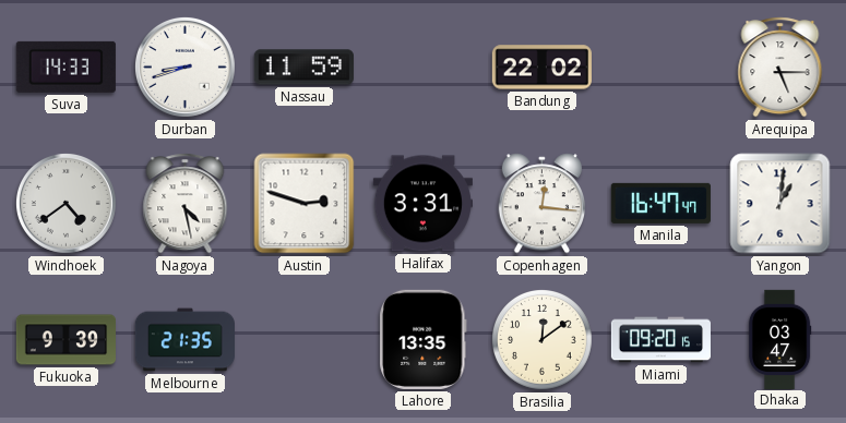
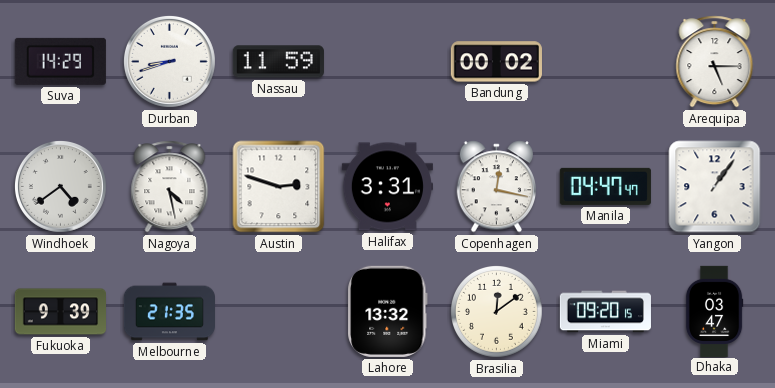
Suva: 14:33 -> 14:29 (60, 61)
Bandung: 22:02 -> 00:02 (496, 62)
Copenhagen: 12:16 -> 12:17 (496, 187)
Manila: 16:47 -> 04:47 (605, 186)
Yangon: 1:01 -> 1:06 (715, 187)
Lahore: 13:35 -> 13:32 (388, 311)
